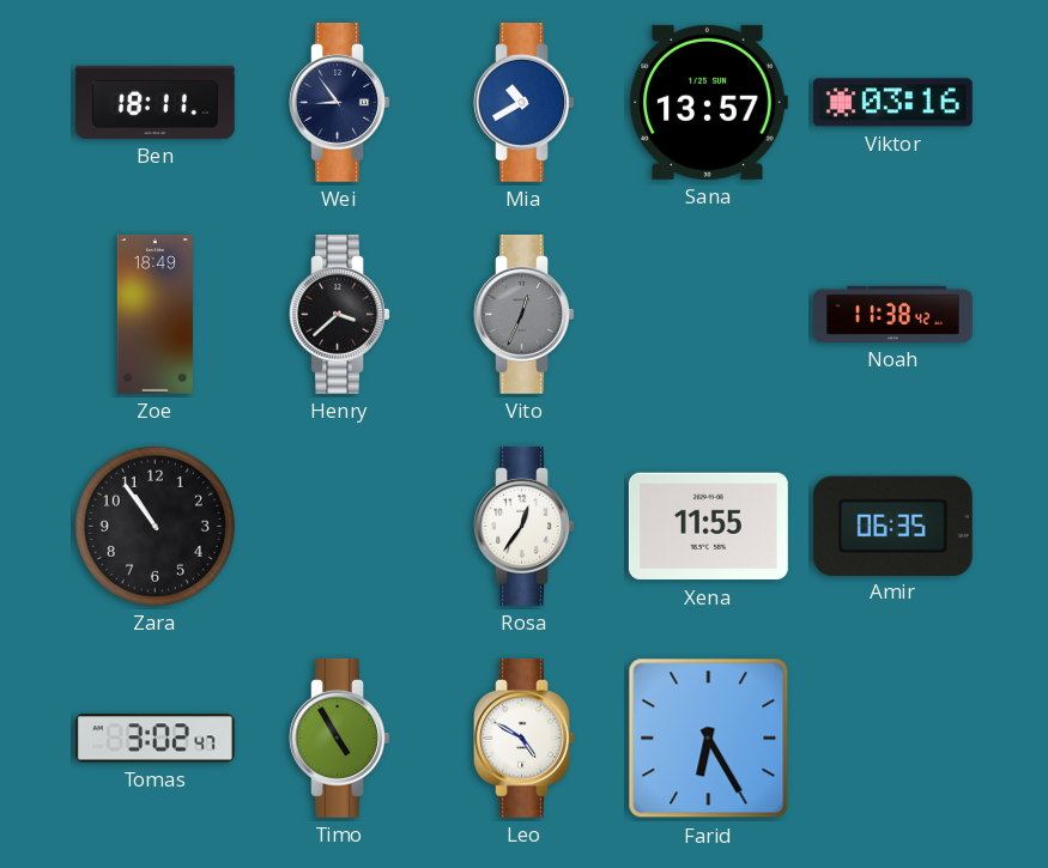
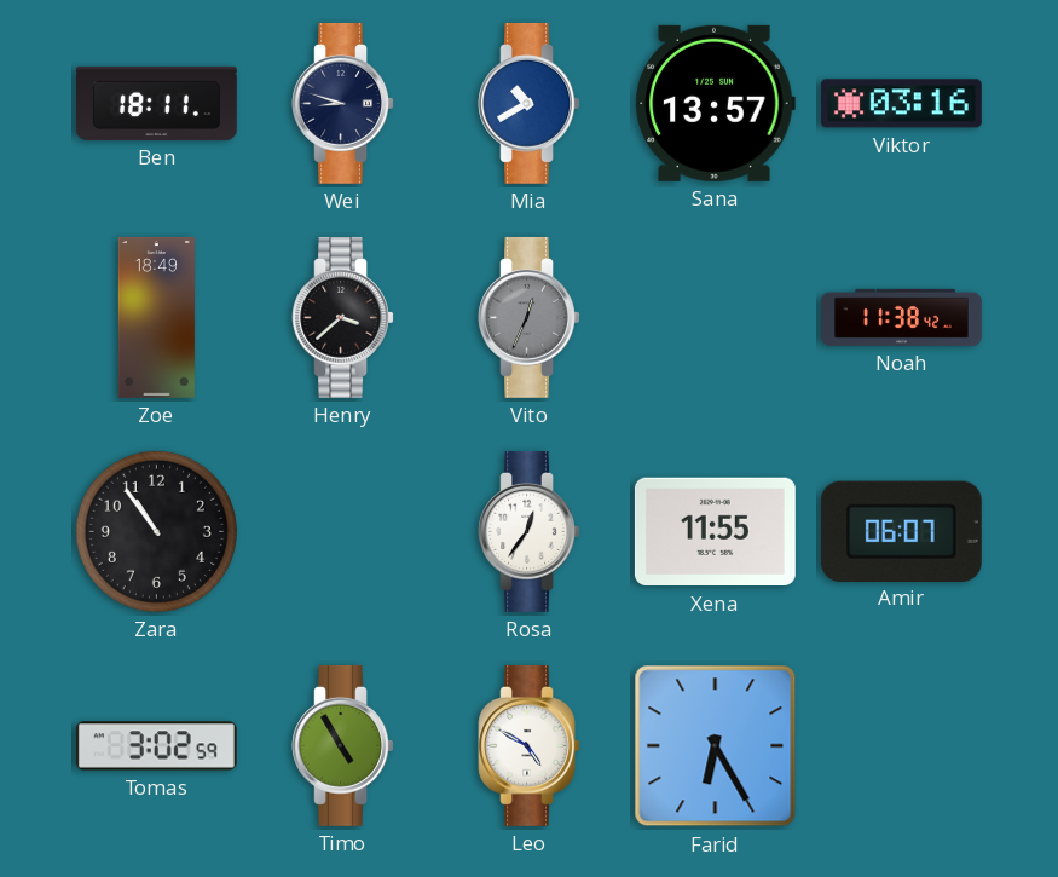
Wei: 8:54 -> 8:48 (342, 103)
Amir: 06:35 -> 06:07 (901, 531)
Tomas: 3:02:47 -> 3:02:59 (156, 746)
